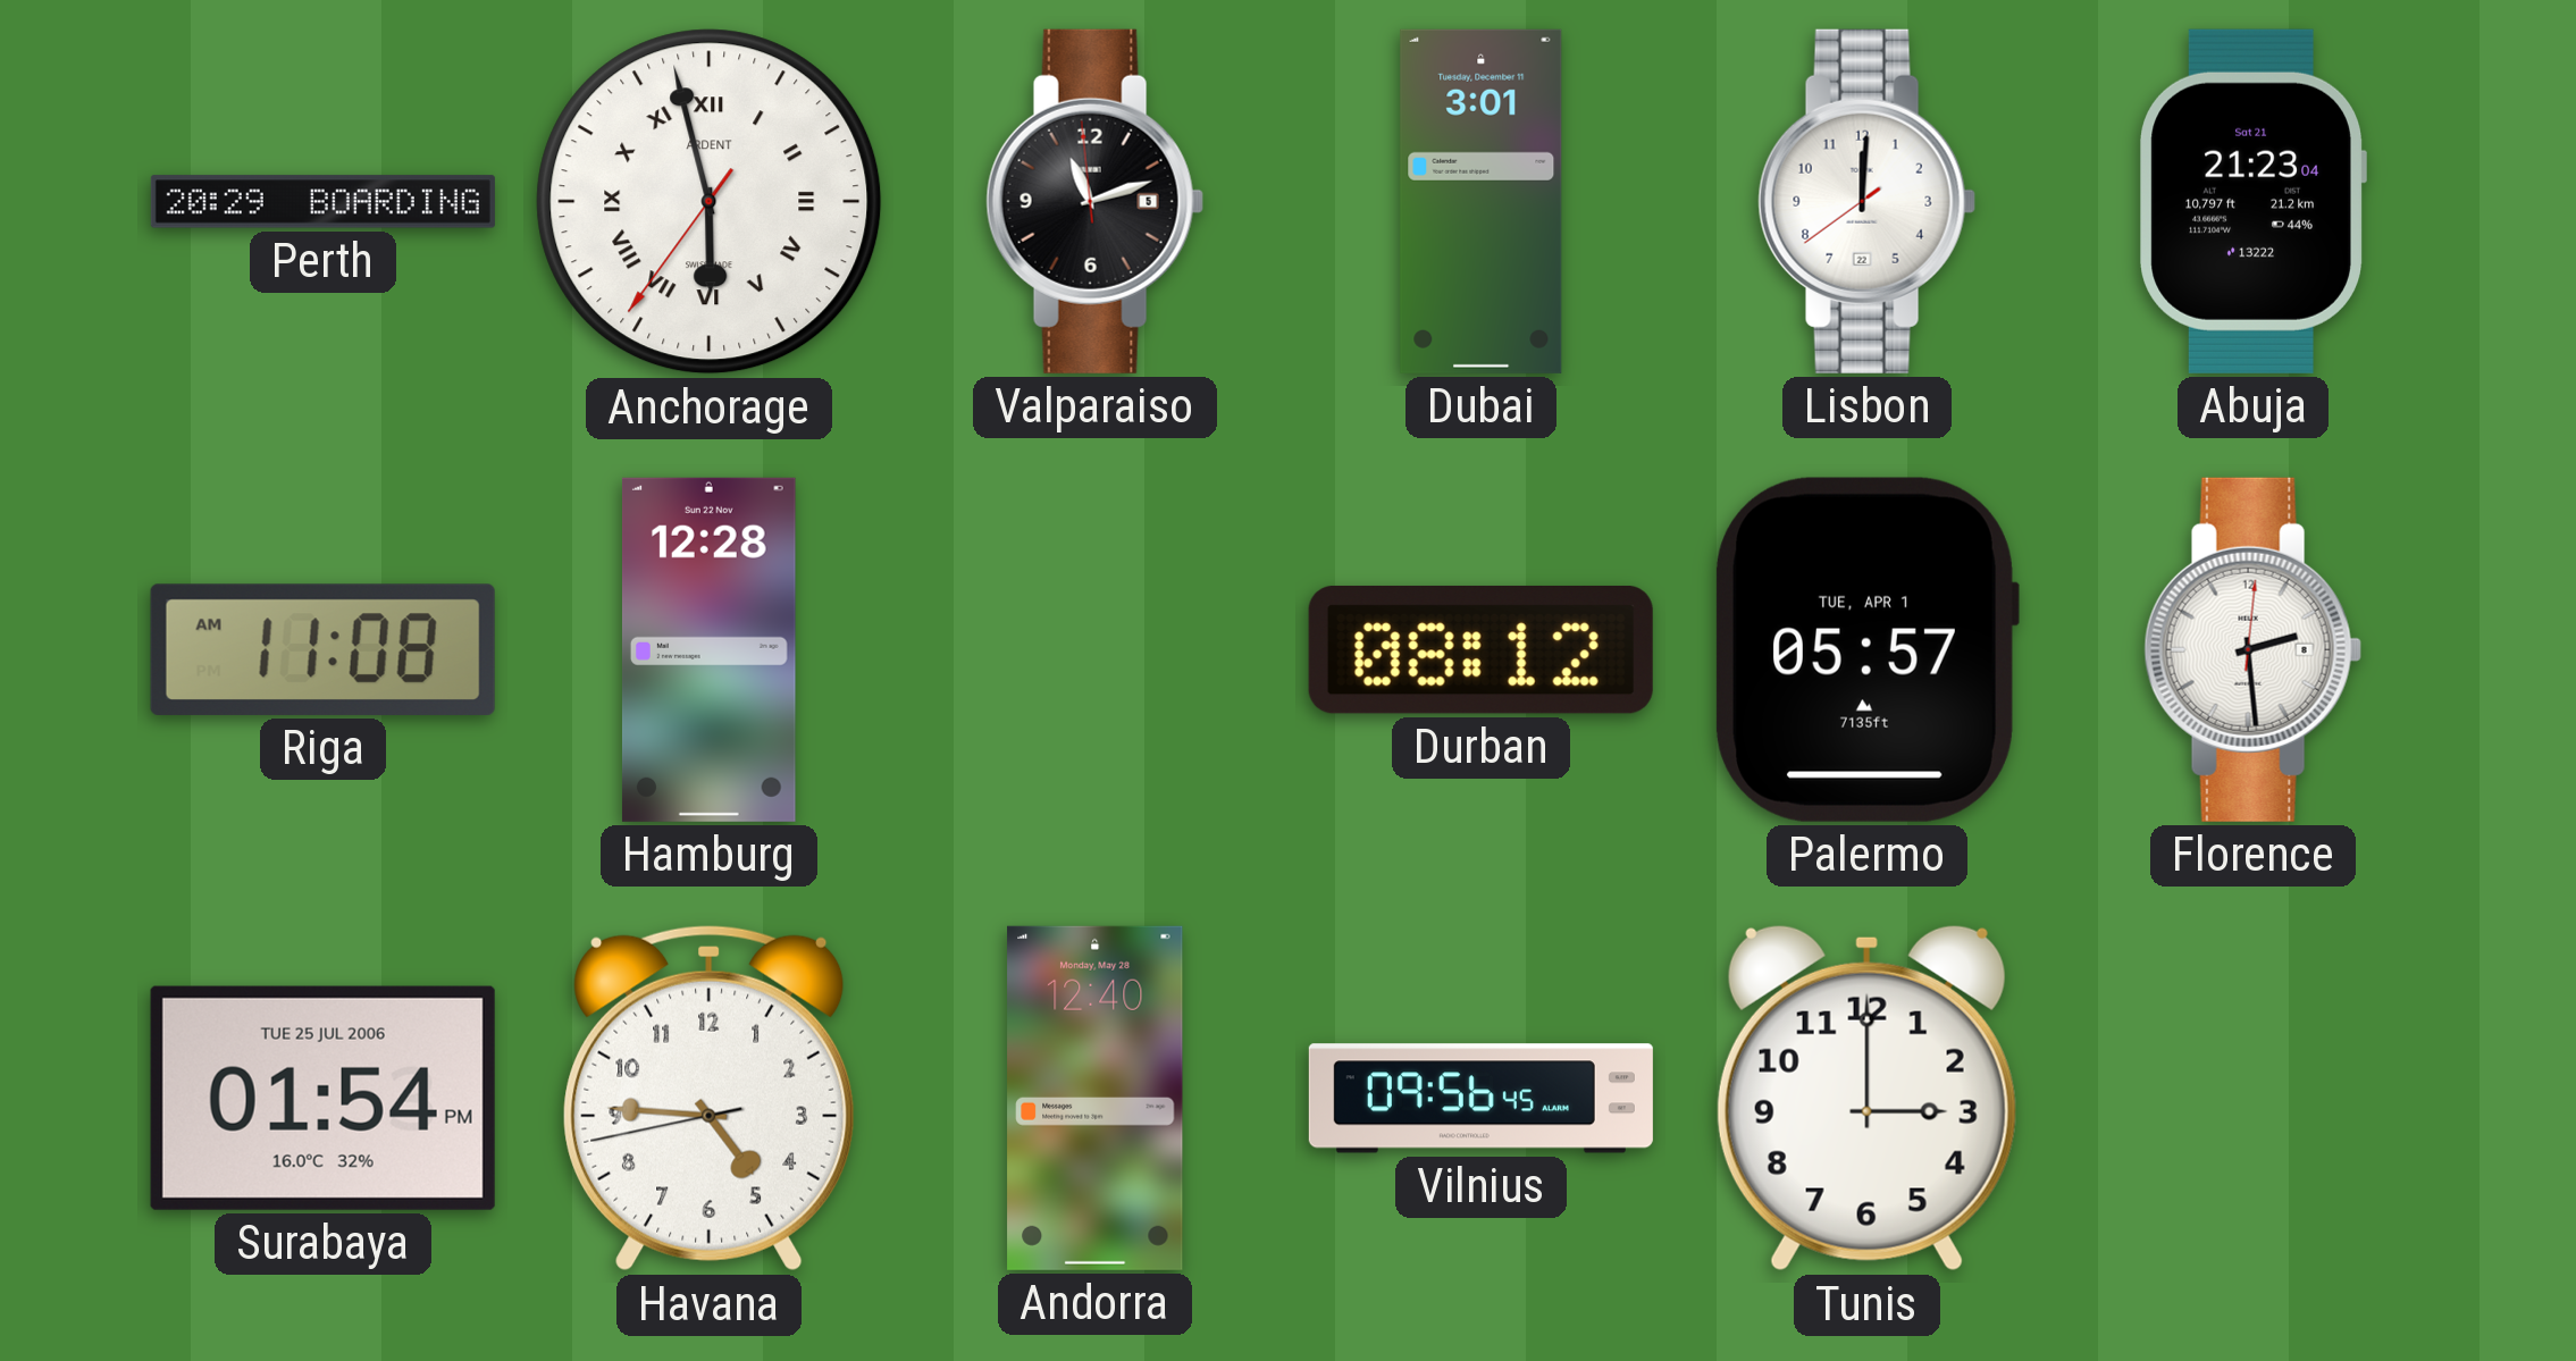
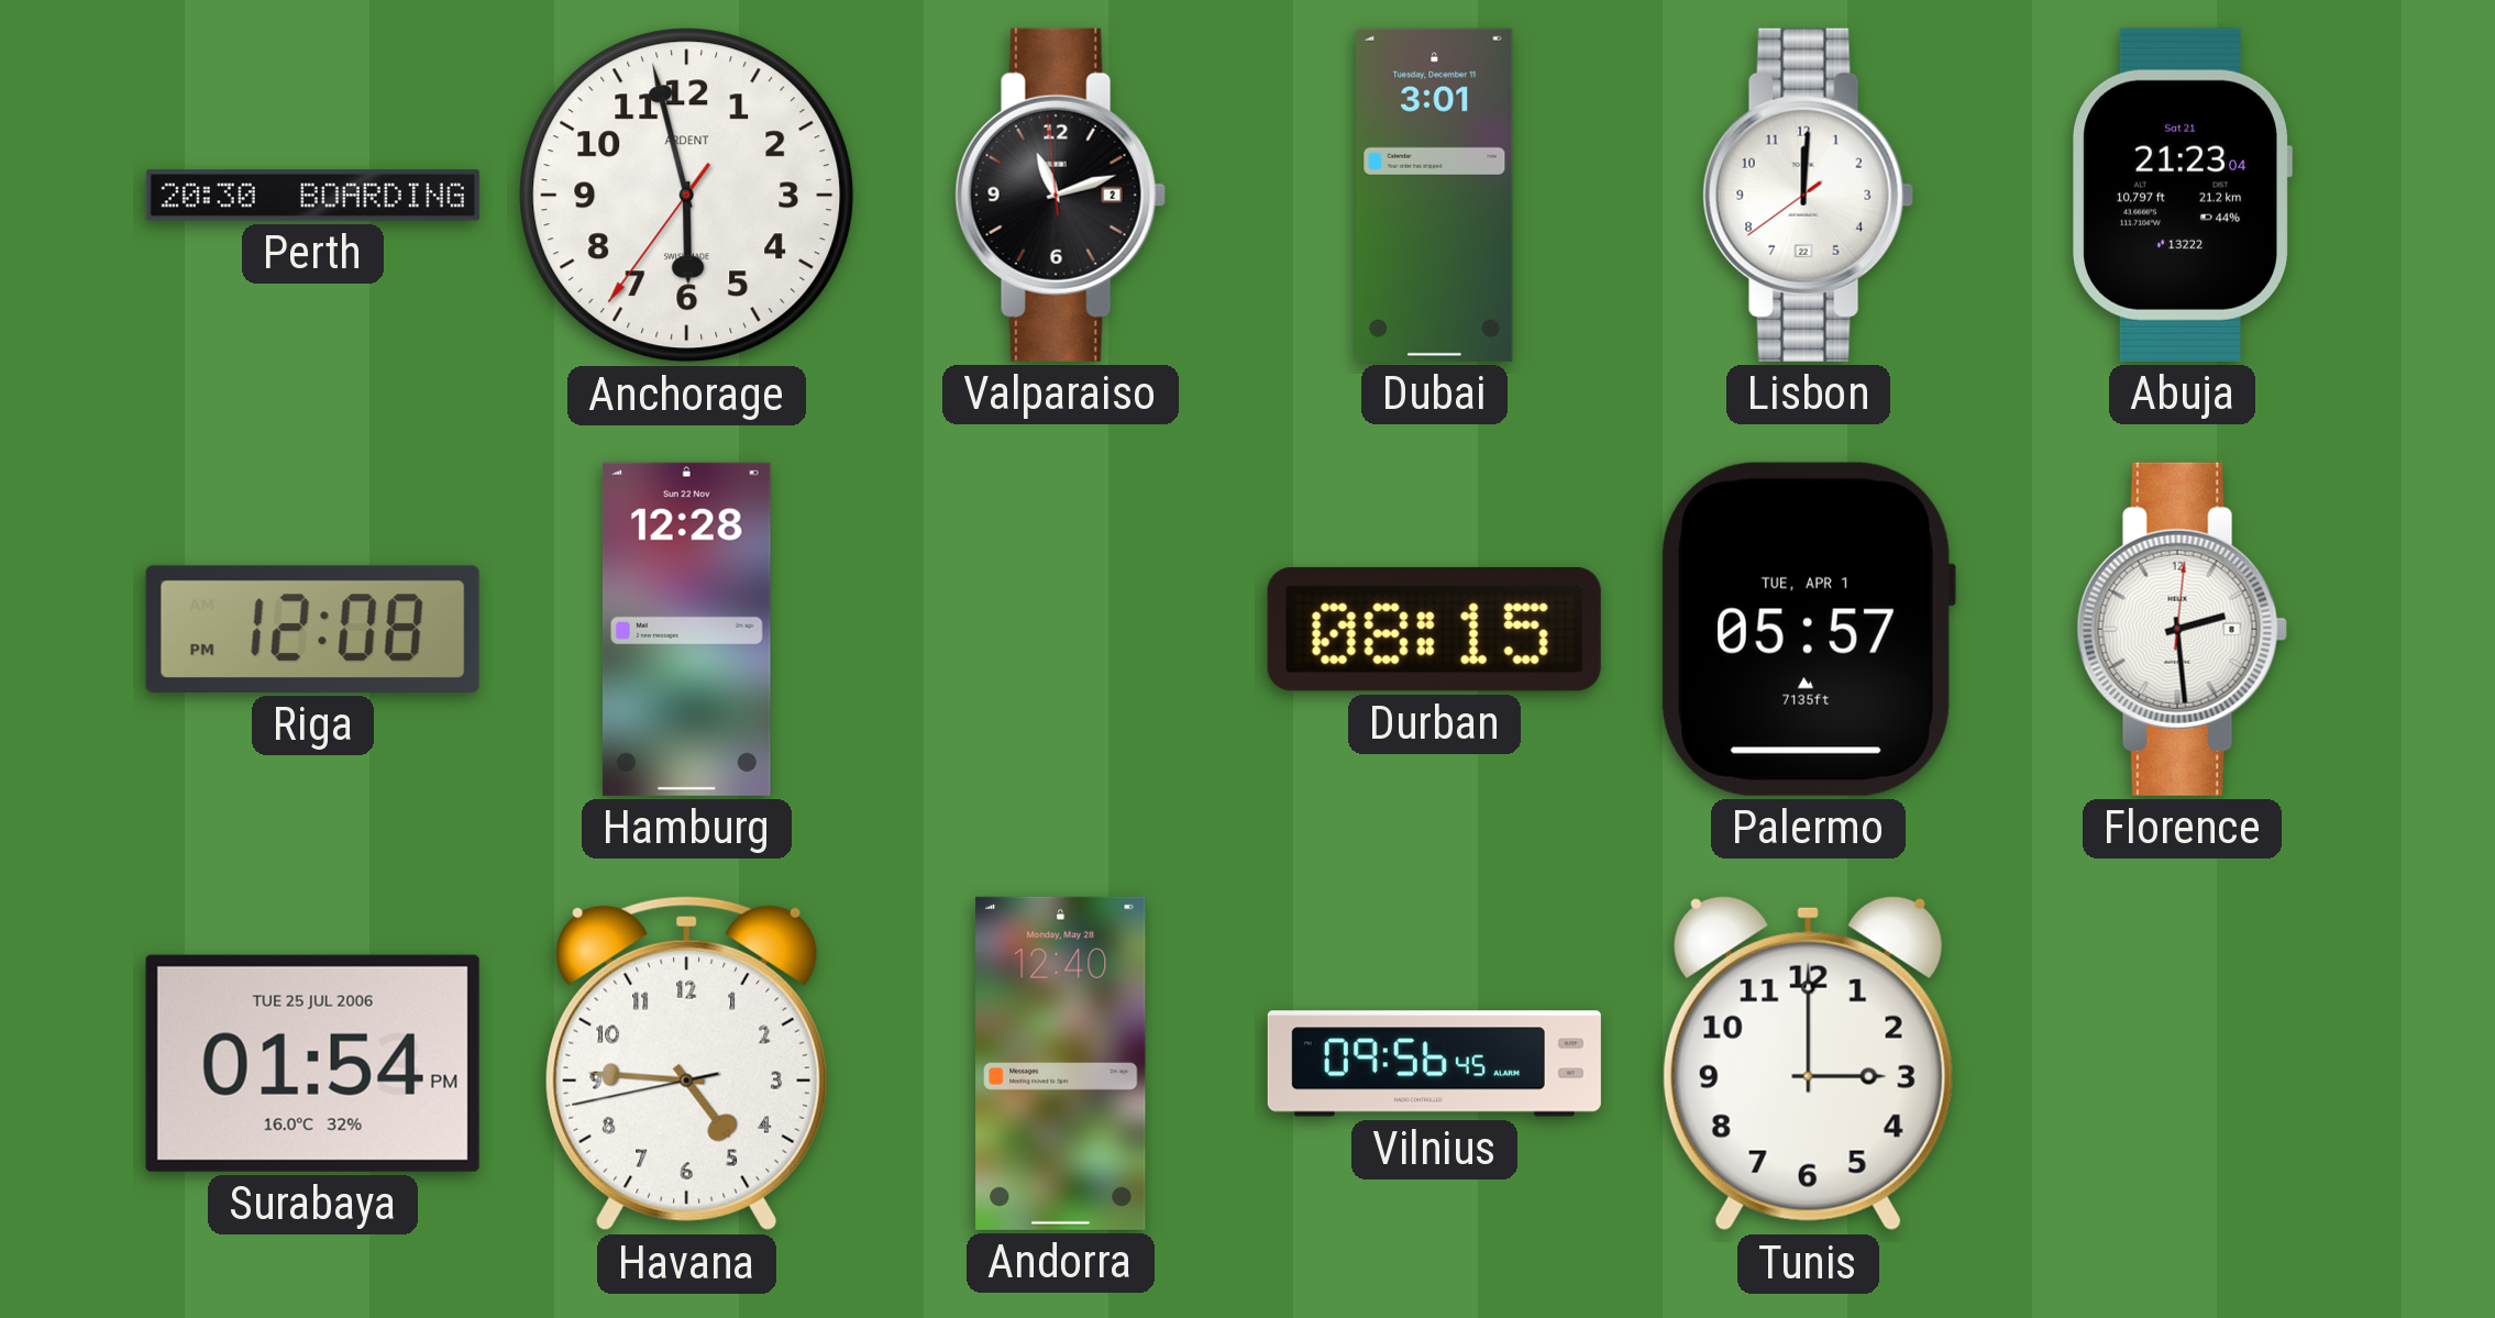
Perth: 20:29 -> 20:30 (312, 196)
Anchorage numerals: Roman -> Arabic (687, 196)
Valparaiso date: 5 -> 2 (1060, 195)
Riga: 11:08 -> 12:08 (312, 629)
Durban: 08:12 -> 08:15 (1434, 629)
